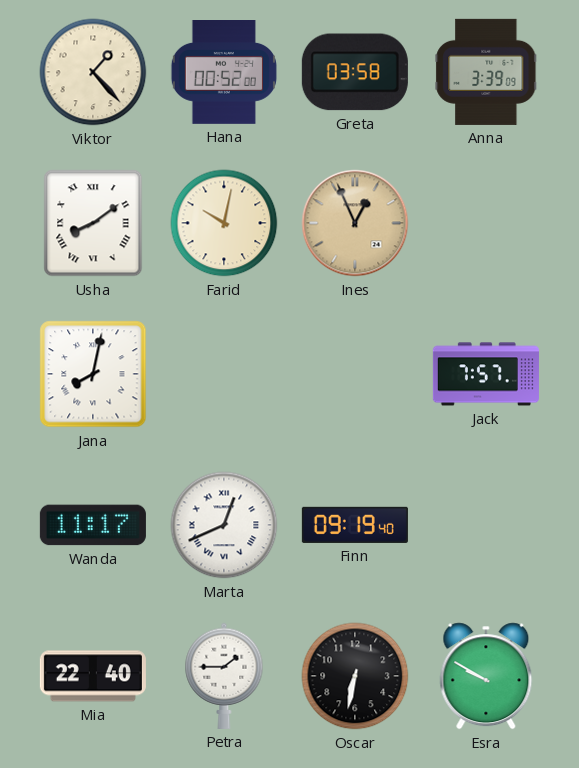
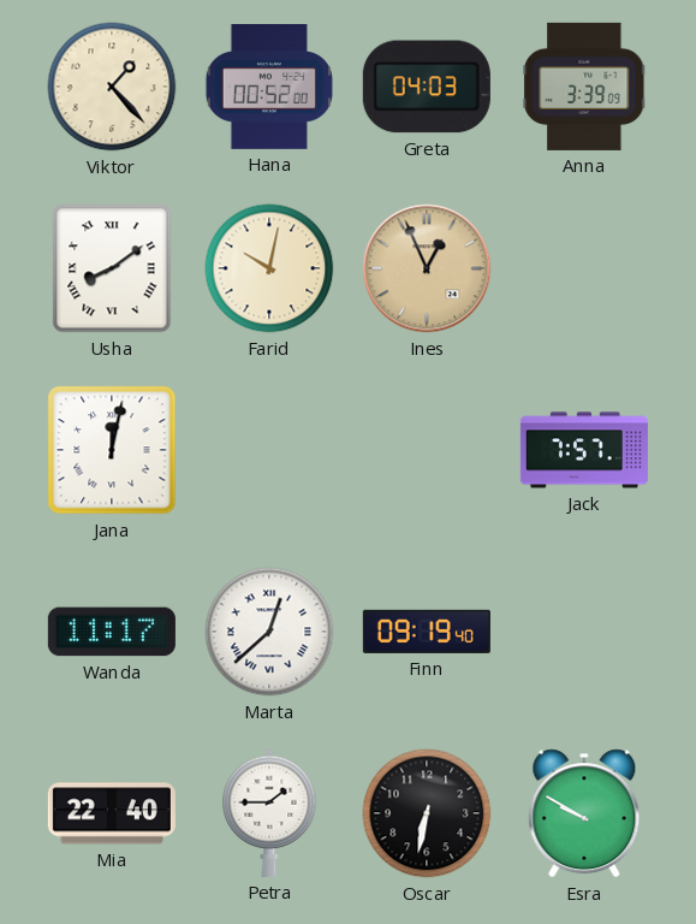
Greta: 03:58 -> 04:03 (427, 87)
Jana: 8:02 -> 12:02 (112, 450)
Marta: 12:41 -> 12:38 (269, 632)
